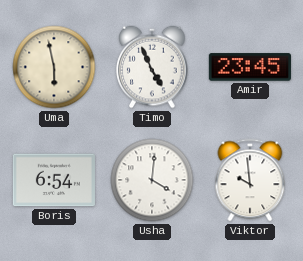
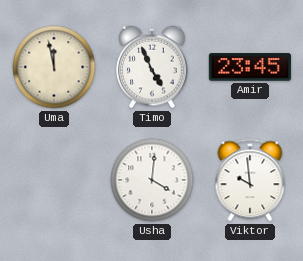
Uma: 5:58 -> 11:58 (54, 67)
Boris: 6:54 -> none (54, 180)
